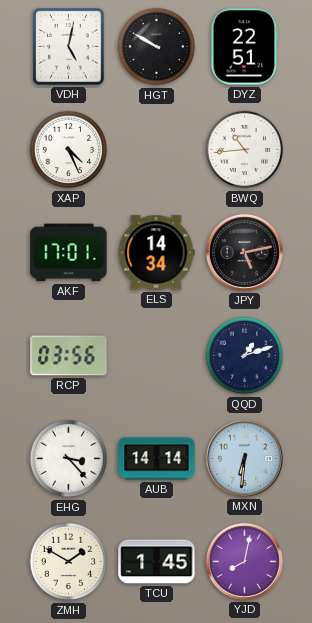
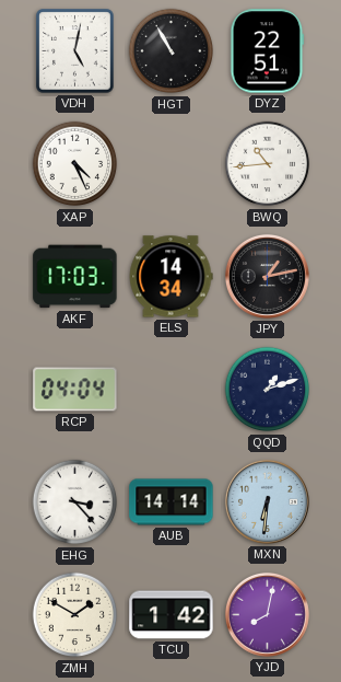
HGT: 9:50 -> 10:55 (172, 51)
AKF: 17:01 -> 17:03 (75, 277)
JPY: 5:13 -> 1:13 (267, 276)
RCP: 03:56 -> 04:04 (75, 390)
TCU: 1:45 -> 1:42 (172, 615)
